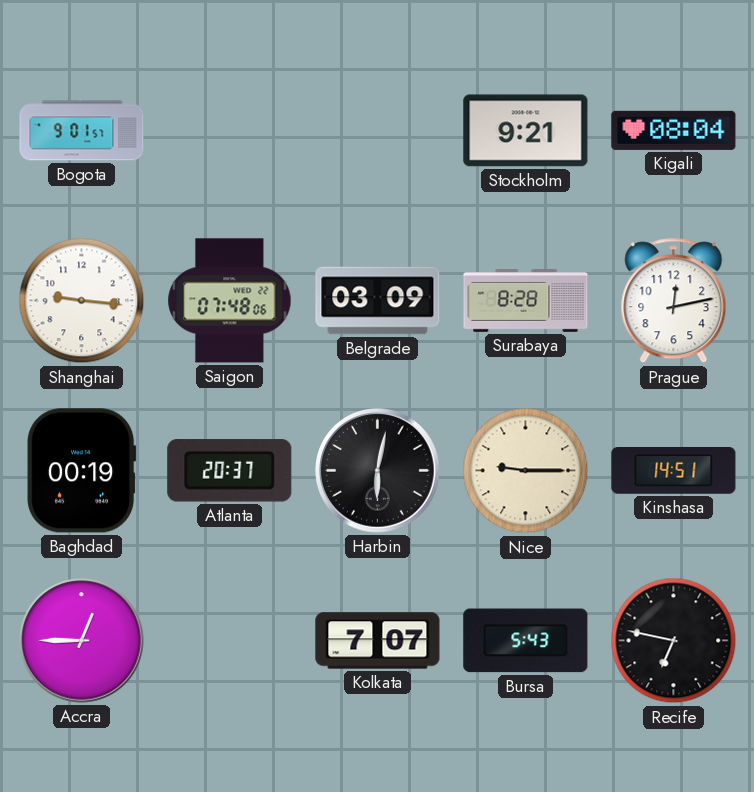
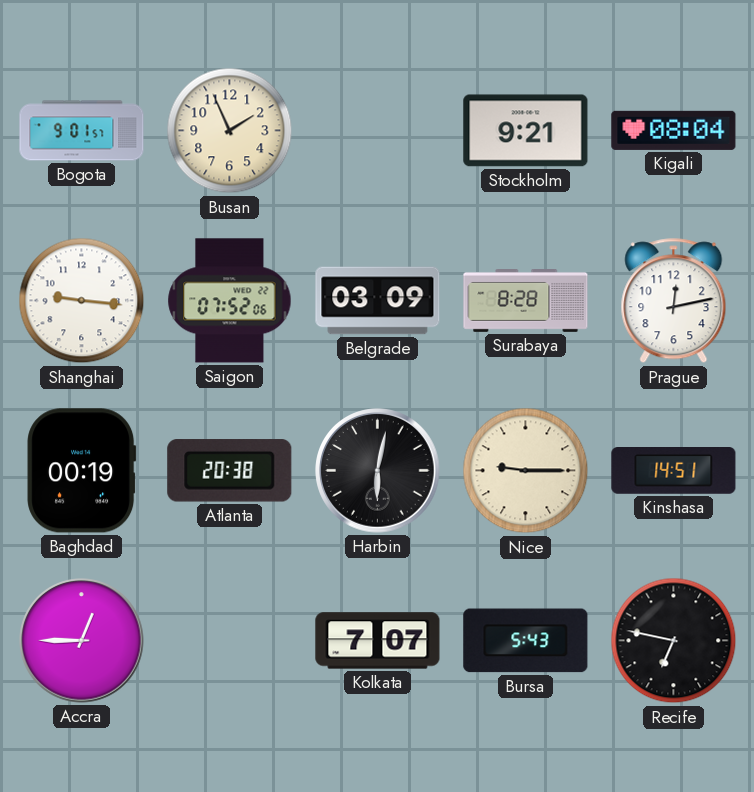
Busan: none -> 1:56 (230, 131)
Saigon: 07:48 -> 07:52 (230, 301)
Atlanta: 20:37 -> 20:38 (230, 471)
